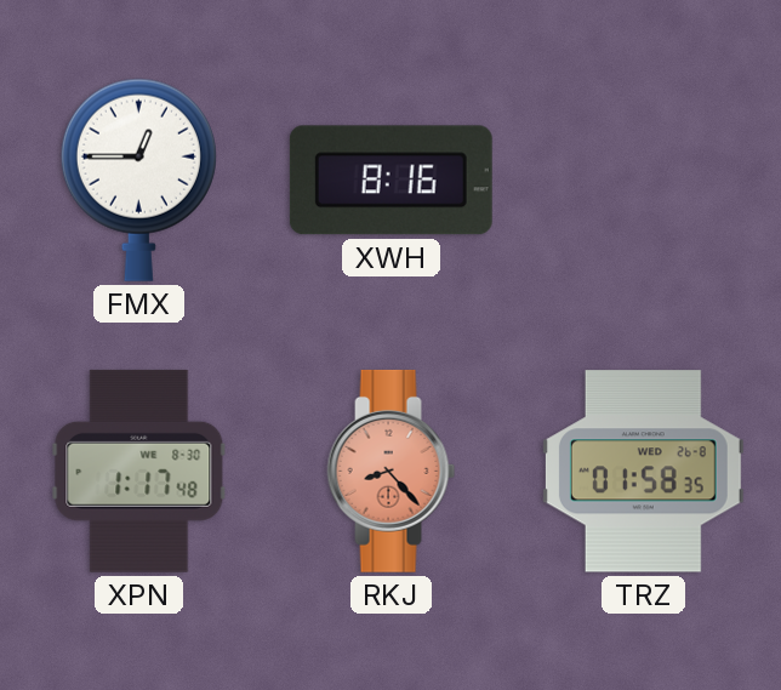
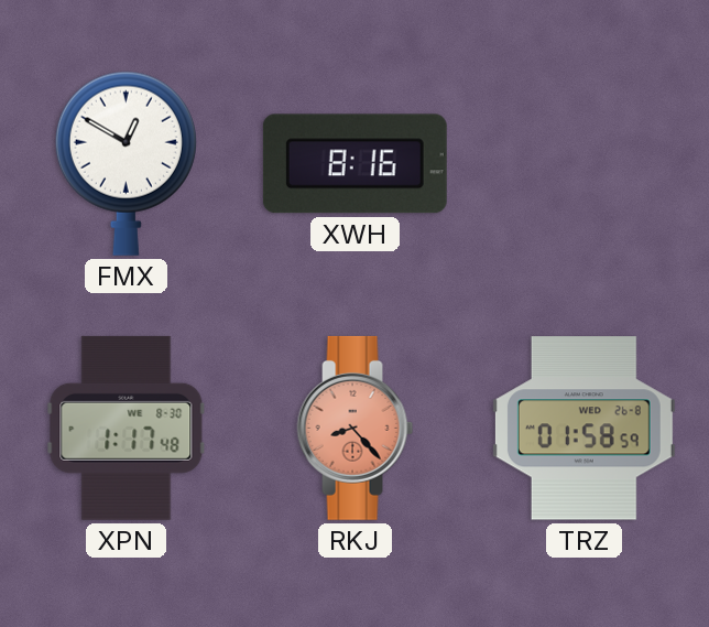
FMX: 12:45 -> 12:50 (126, 163)
TRZ: 01:58:35 -> 01:58:59 (583, 429)
